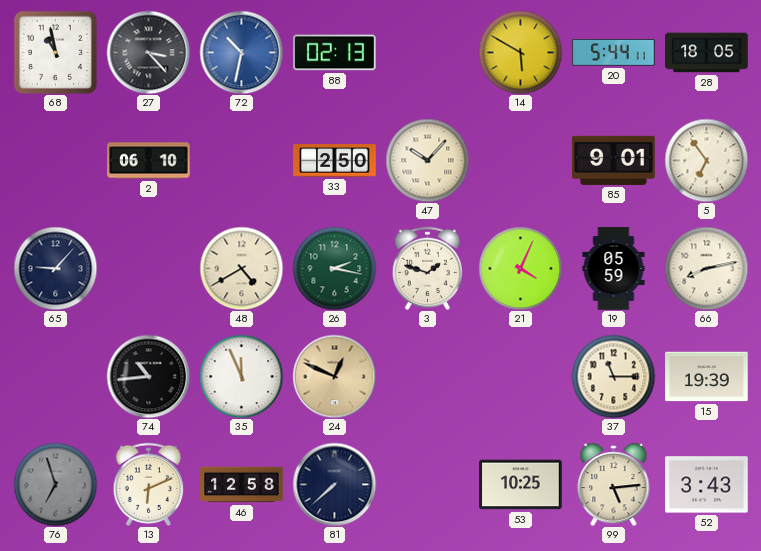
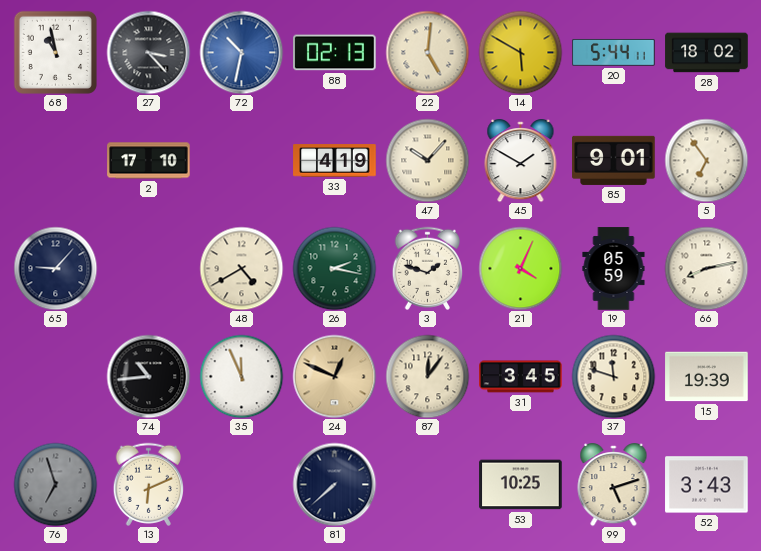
22: none -> 5:01 (427, 52)
28: 18:05 -> 18:02 (707, 53)
2: 06:10 -> 17:10 (149, 161)
33: 2:50 -> 4:19 (335, 161)
45: none -> 1:50 (521, 161)
87: none -> 12:06 (427, 376)
31: none -> 3:45 (521, 377)
37: 11:15 -> 11:48 (613, 376)
46: 12:58 -> none (242, 485)
99: 5:14 -> 5:12 (614, 485)
